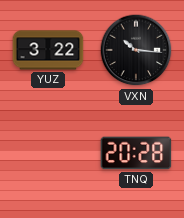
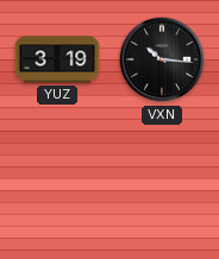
YUZ: 3:22 -> 3:19 (57, 59)
TNQ: 20:28 -> none (136, 153)
